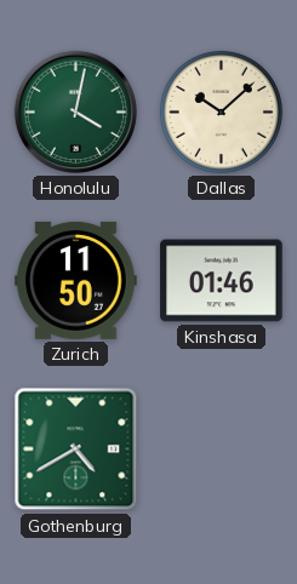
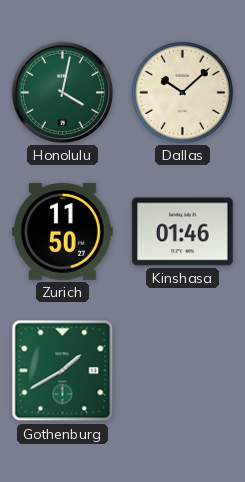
Gothenburg: 4:40 -> 1:40 (63, 371)
